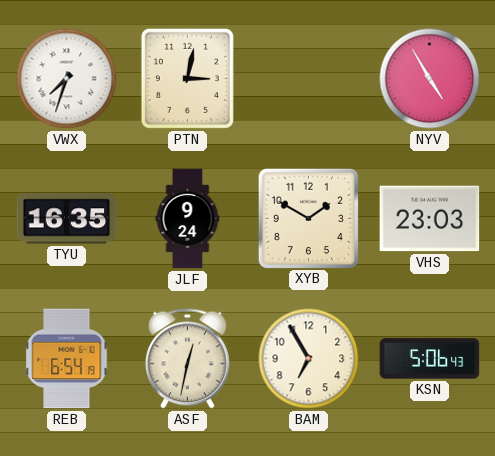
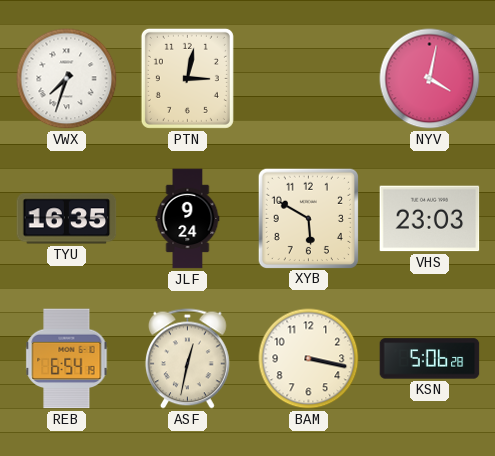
NYV: 4:55 -> 4:02 (430, 79)
XYB: 1:50 -> 5:50 (308, 218)
BAM: 6:55 -> 3:17 (309, 359)
KSN: 5:06:43 -> 5:06:28 (430, 359)
